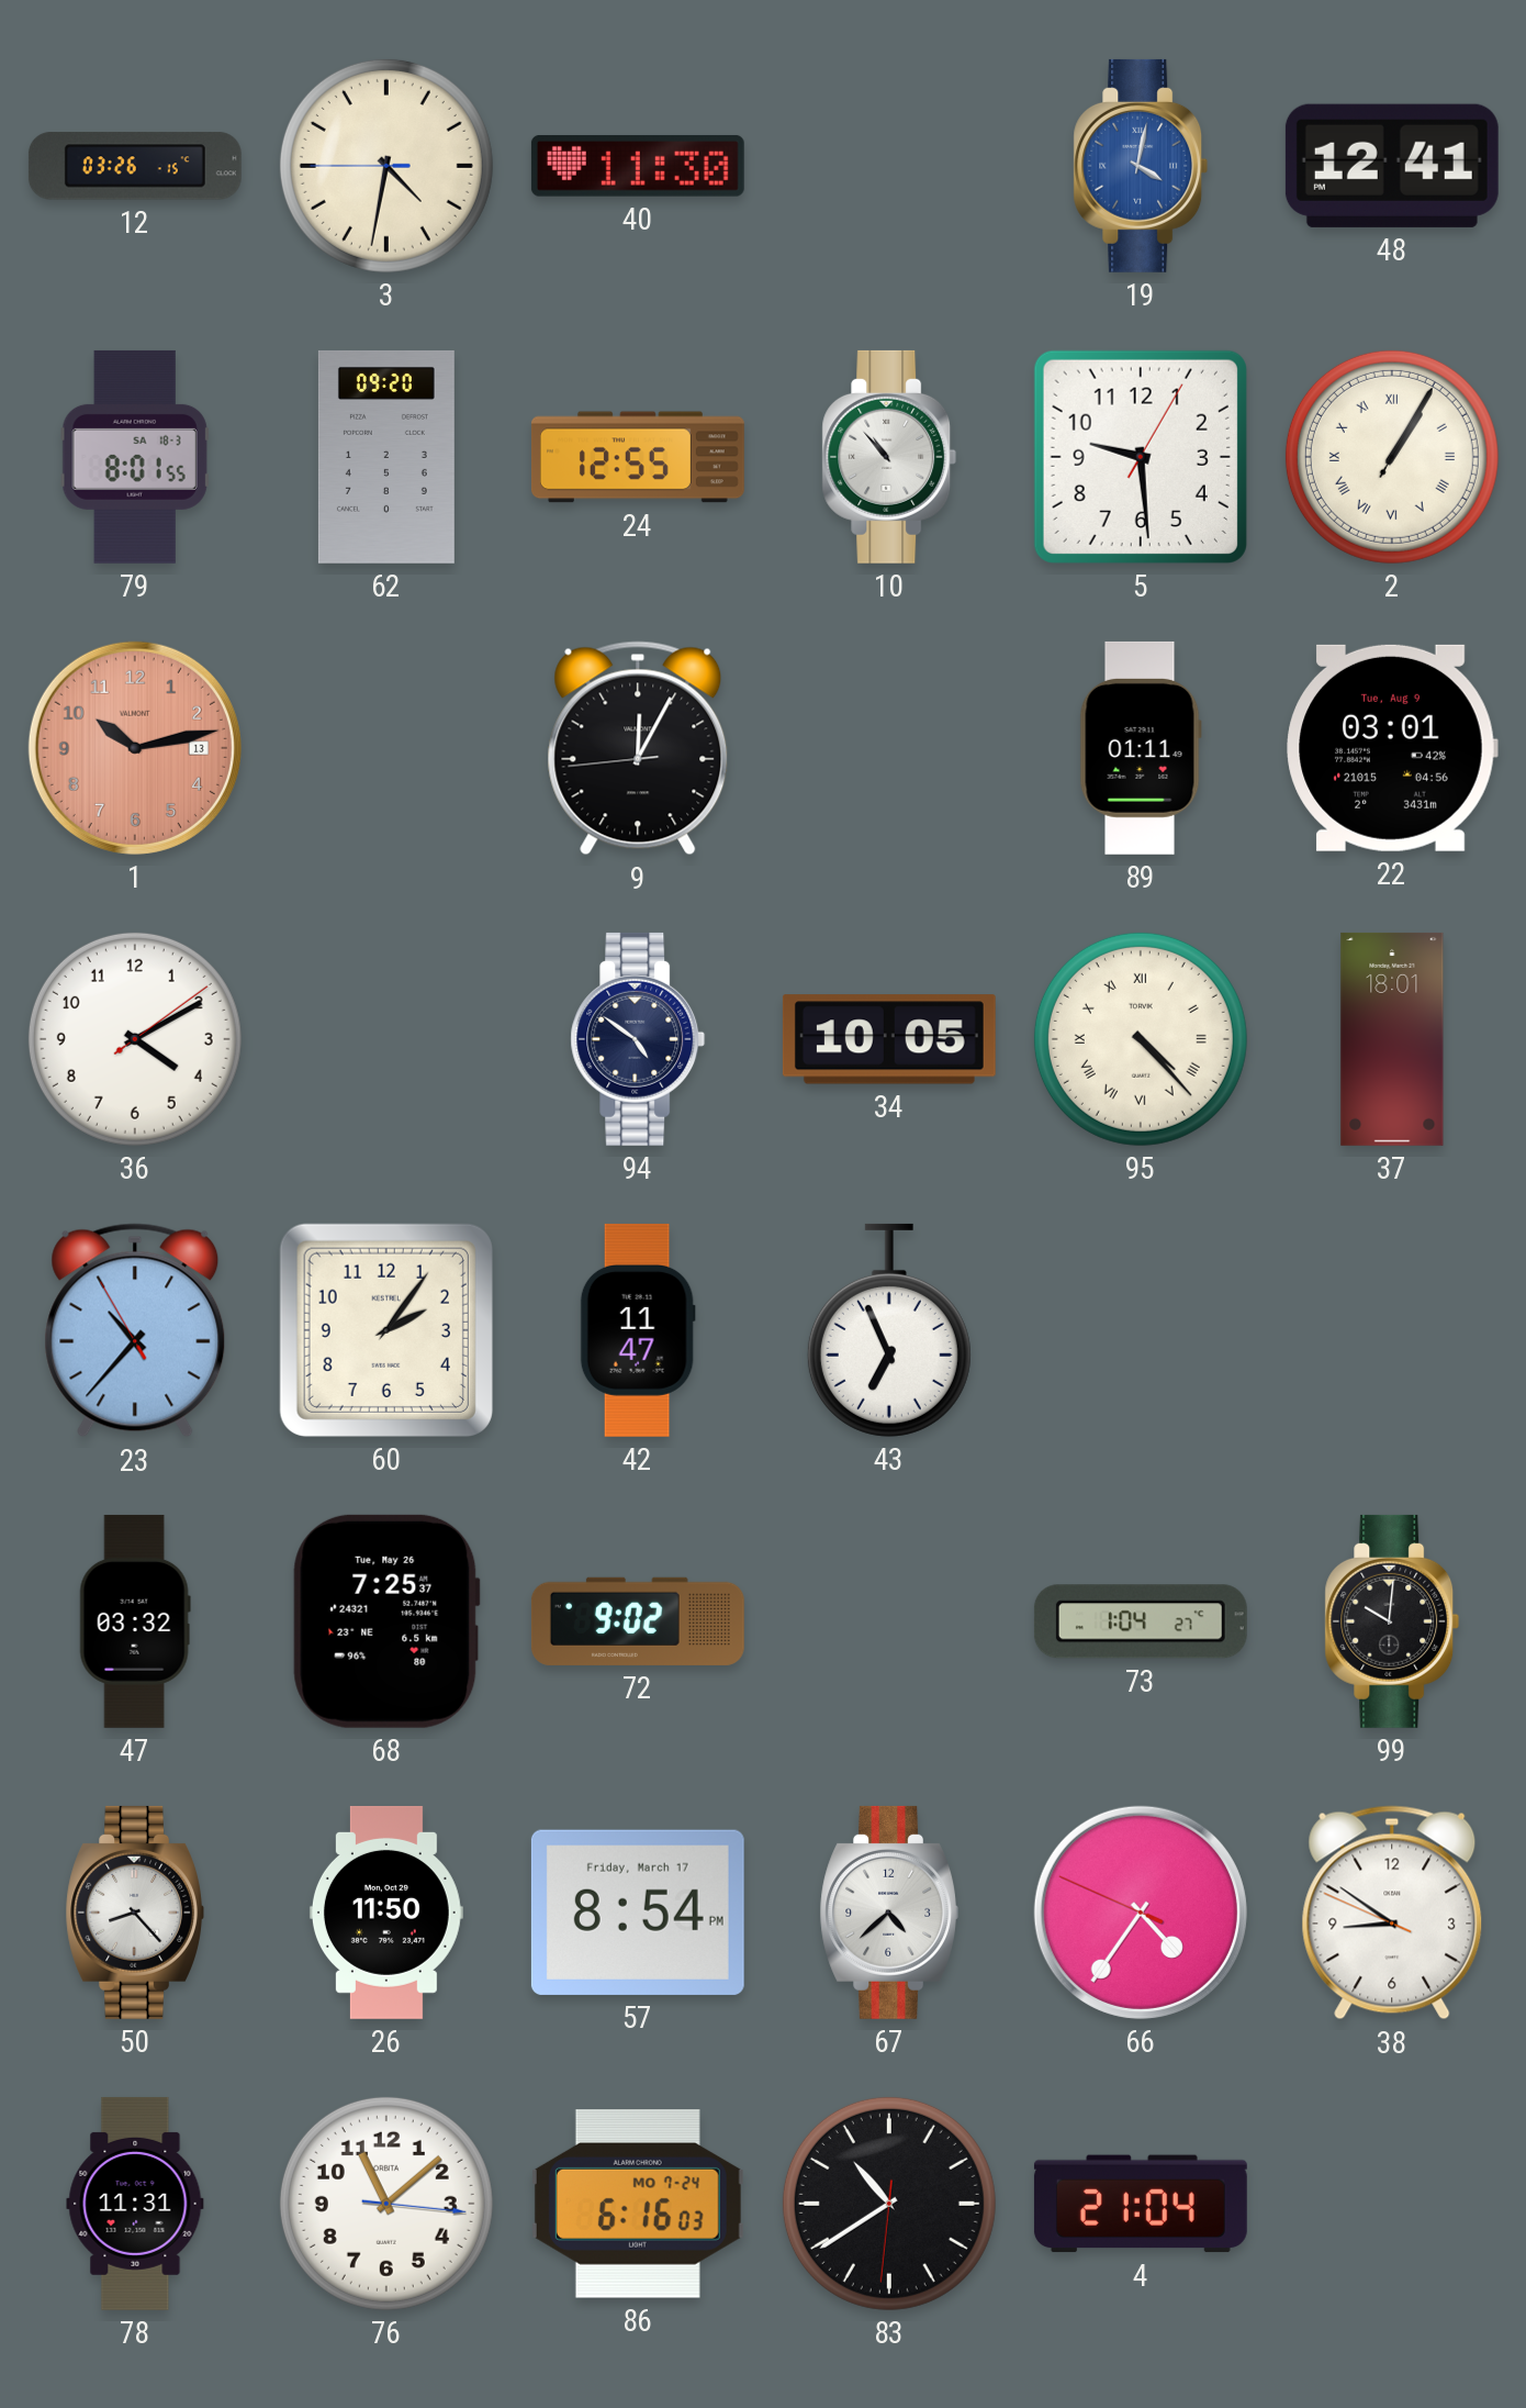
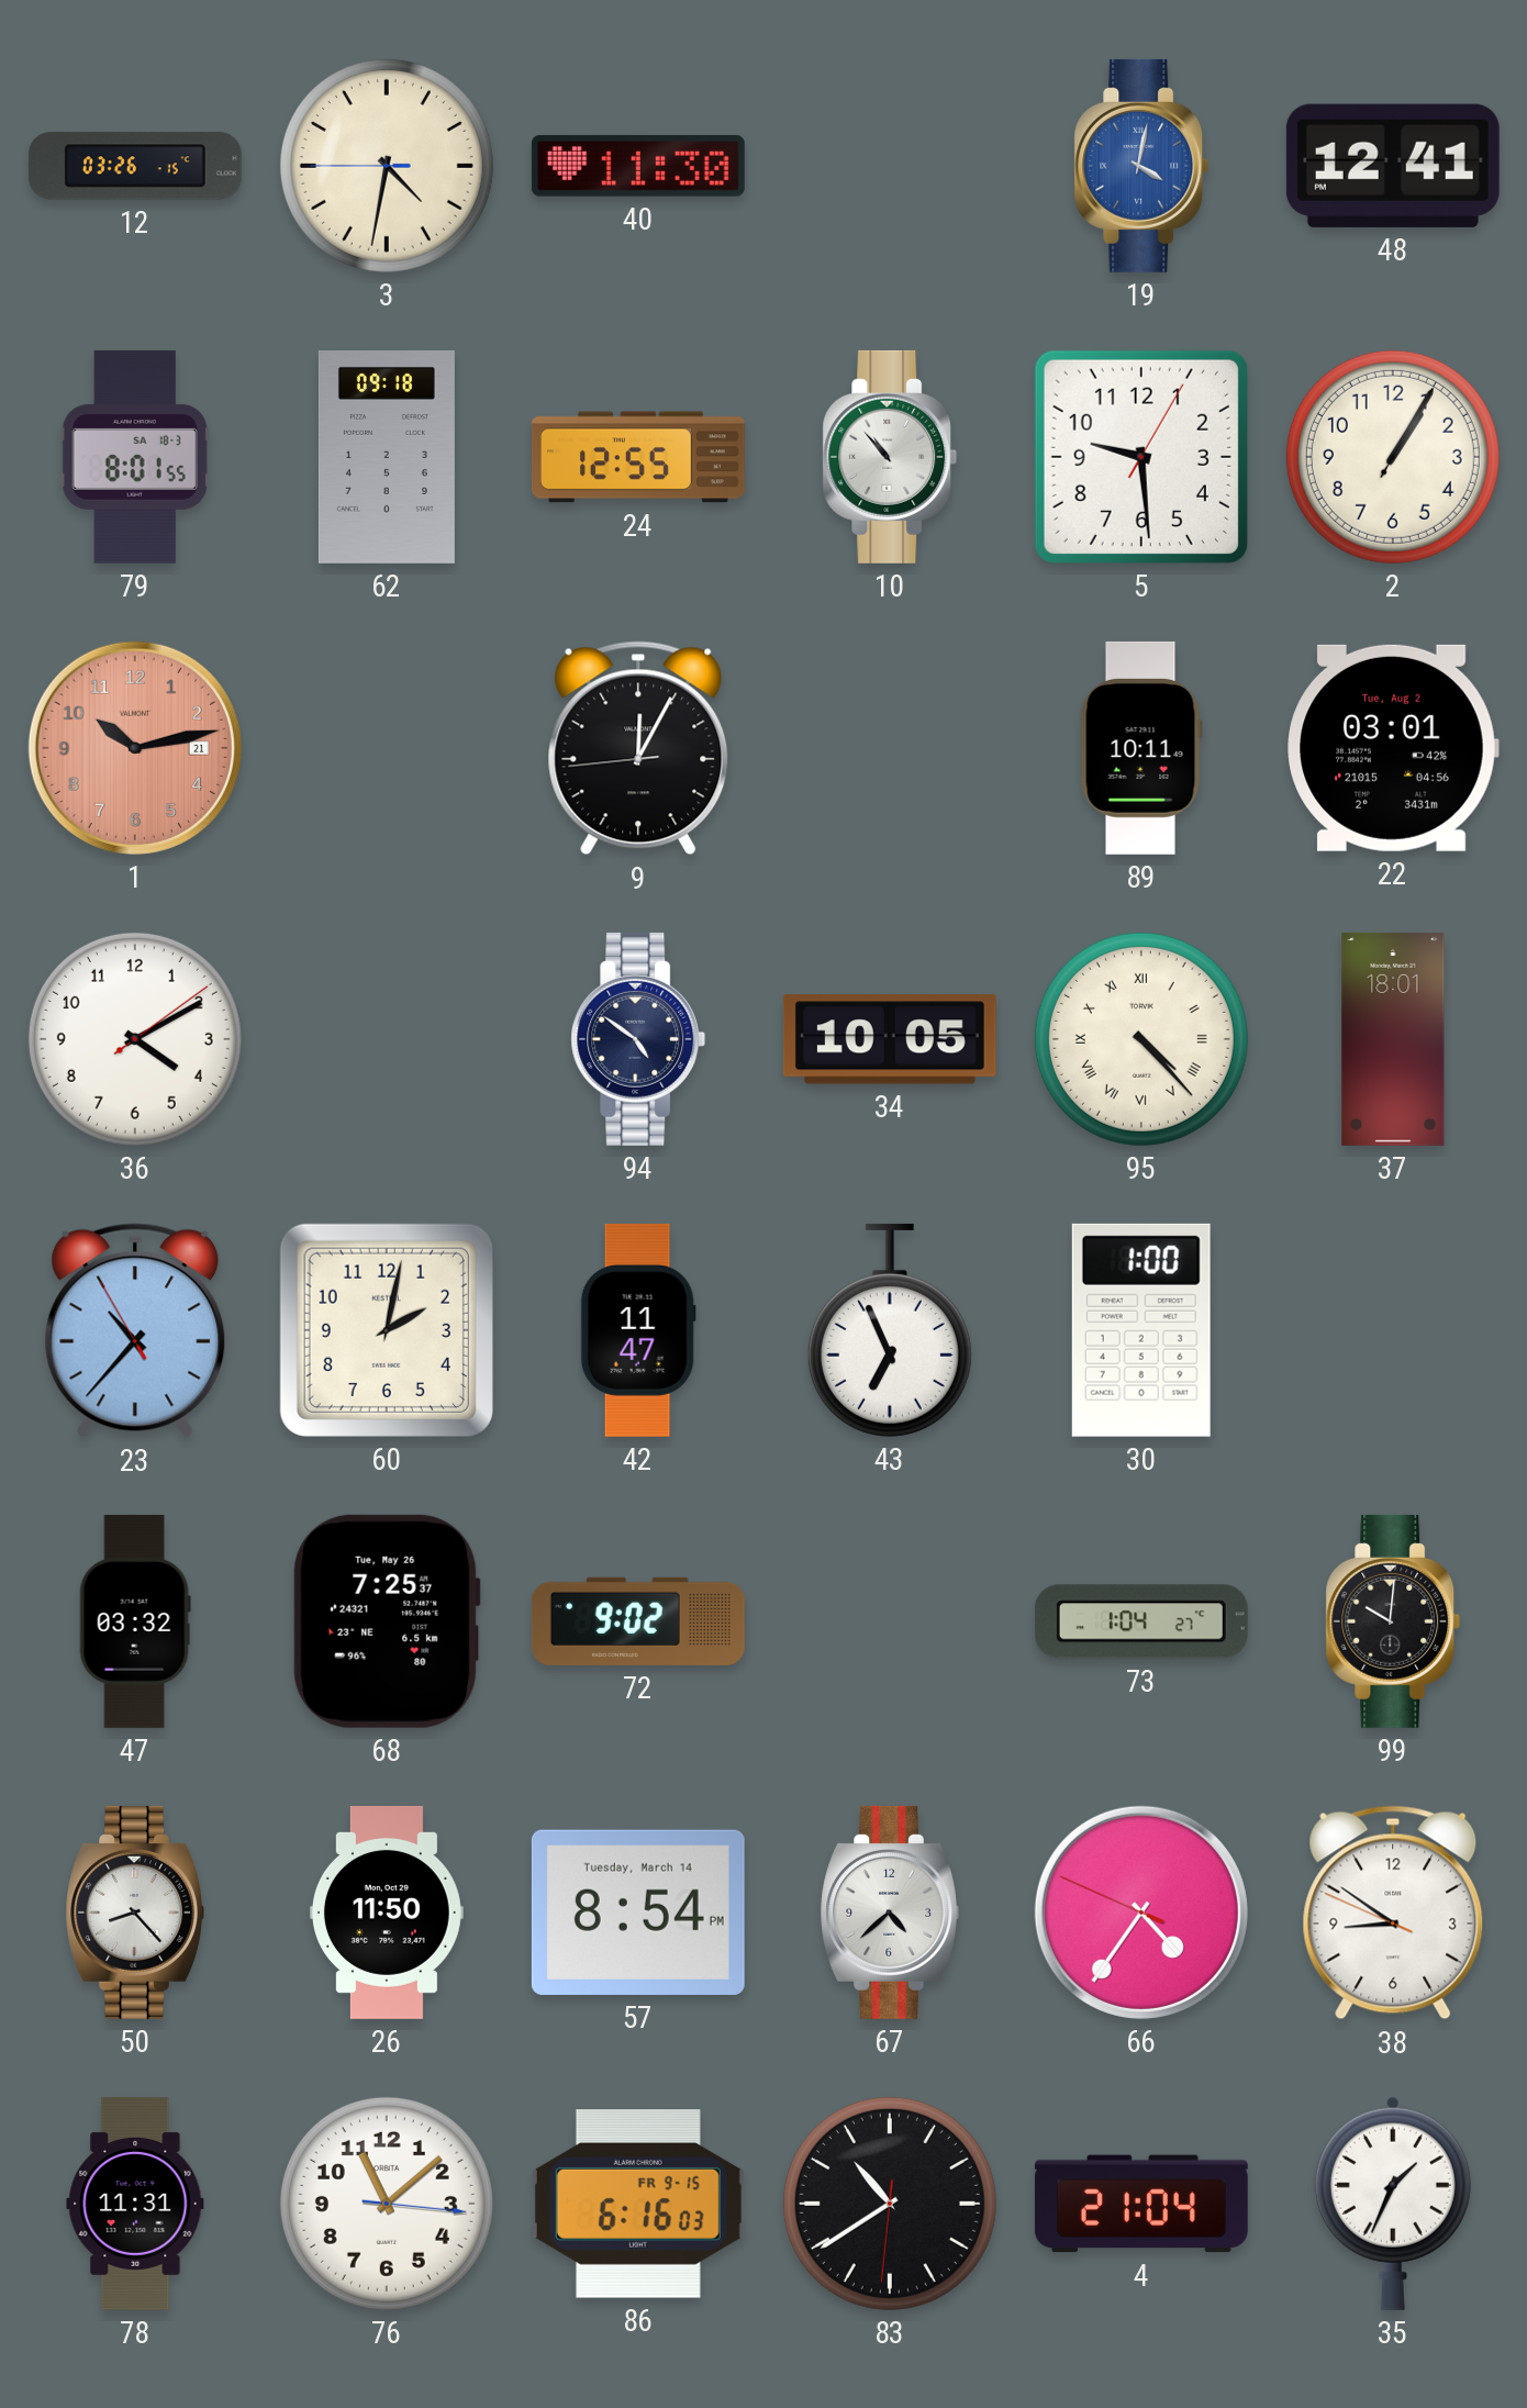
62: 09:20 -> 09:18 (387, 457)
2 numerals: Roman -> Arabic (1393, 457)
1 date: 13 -> 21 (135, 748)
89: 01:11 -> 10:11 (1141, 748)
22 date: Tue, Aug 9 -> Tue, Aug 2 (1393, 748)
60: 2:06 -> 2:02 (387, 1330)
30: none -> 1:00 (1141, 1330)
57 date: Friday, March 17 -> Tuesday, March 14 (638, 1913)
86 date: MO 7-24 -> FR 9-15 (638, 2204)
35: none -> 1:34 (1393, 2204)
